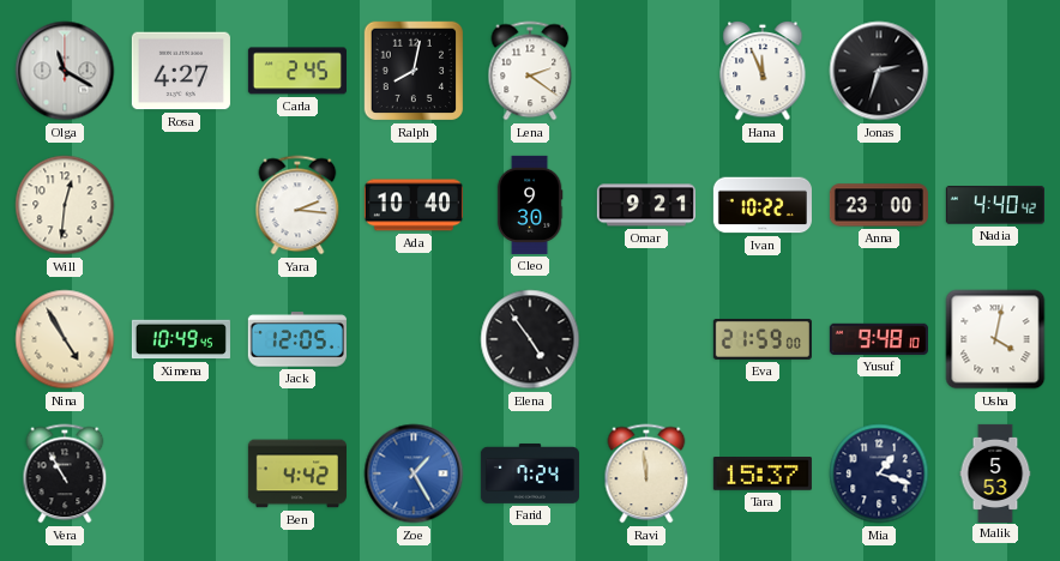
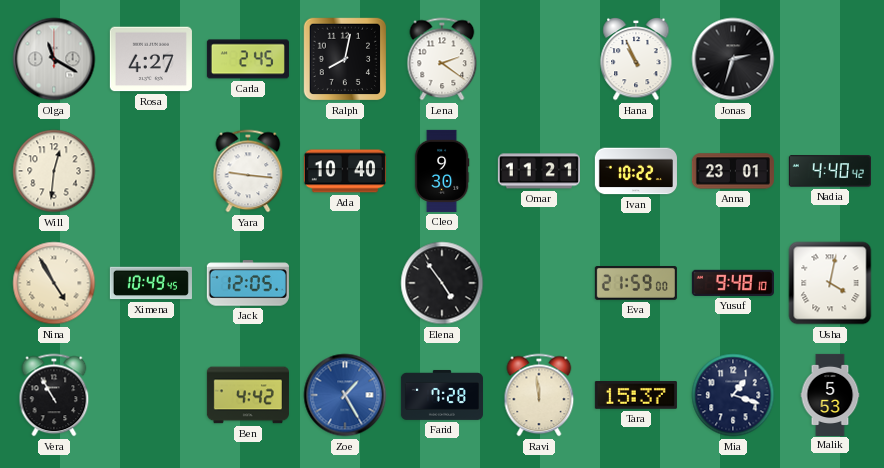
Hana: 11:56 -> 10:56 (636, 59)
Yara: 2:16 -> 9:16 (248, 171)
Omar: 9:21 -> 11:21 (539, 171)
Anna: 23:00 -> 23:01 (733, 171)
Farid: 7:24 -> 7:28 (442, 395)
